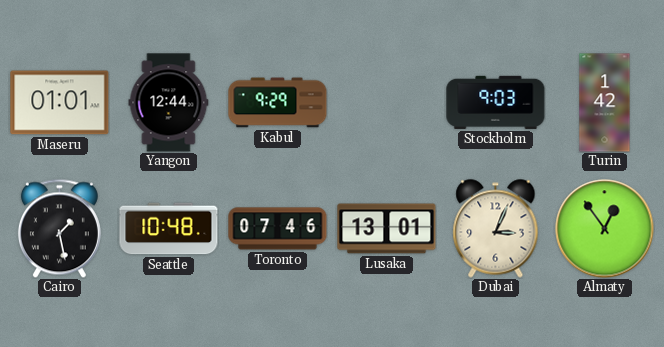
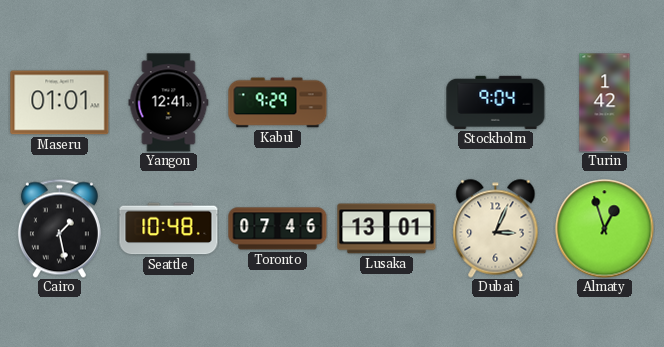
Yangon: 12:44 -> 12:41 (169, 103)
Stockholm: 9:03 -> 9:04 (496, 102)
Almaty: 12:54 -> 12:57 (605, 229)
